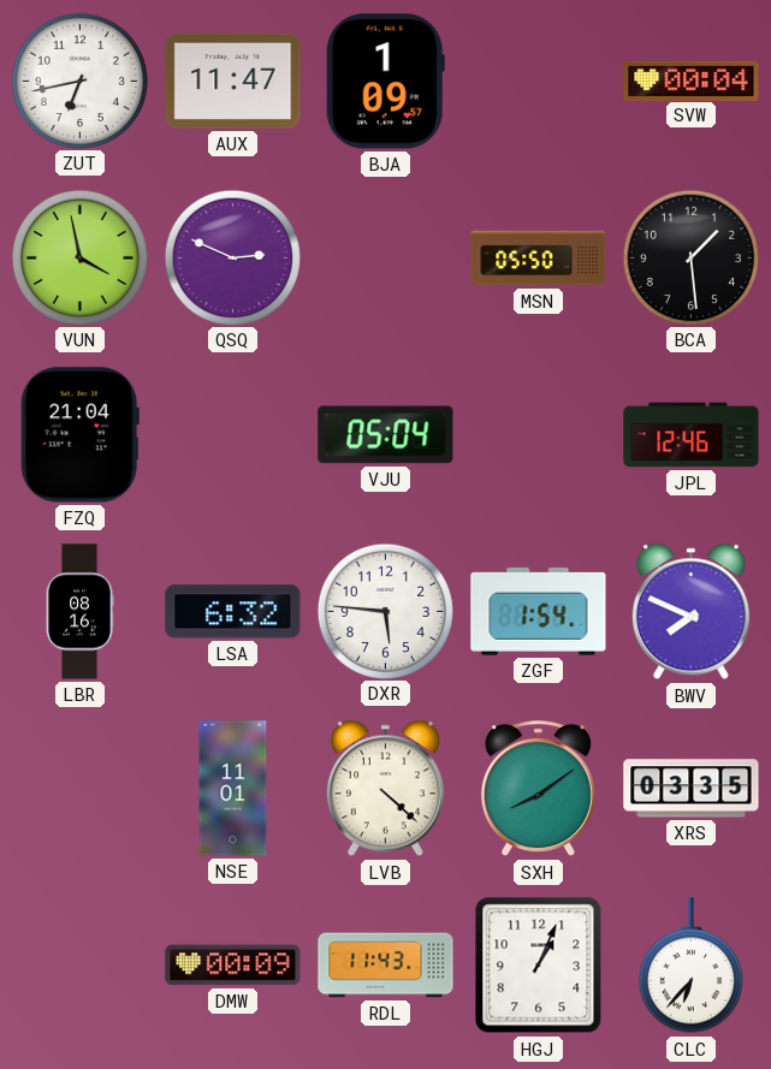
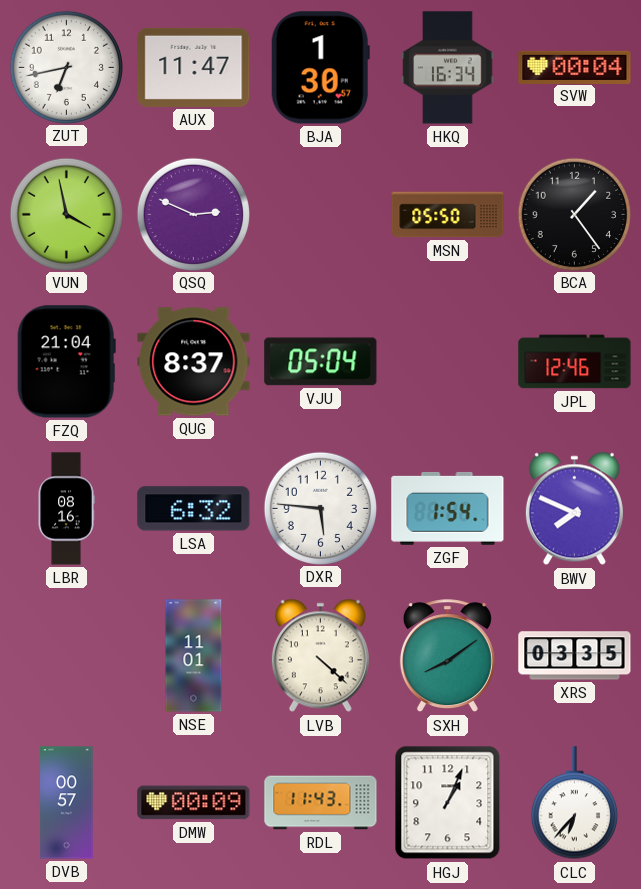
BJA: 1:09 -> 1:30 (320, 68)
HKQ: none -> 16:34 (448, 68)
BCA: 1:29 -> 1:24 (574, 214)
QUG: none -> 8:37 (194, 362)
DVB: none -> 00:57 (67, 803)
